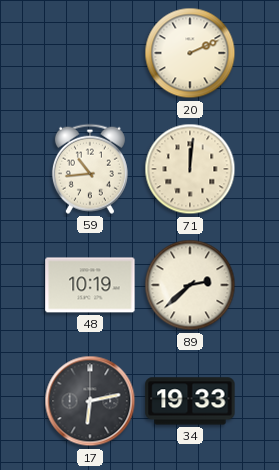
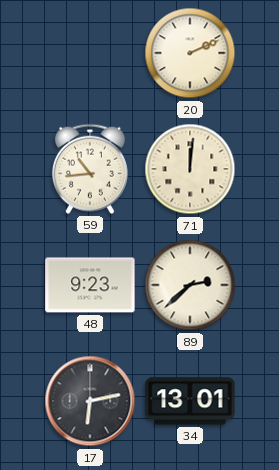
48: 10:19 -> 9:23 (90, 285)
34: 19:33 -> 13:01 (190, 401)
